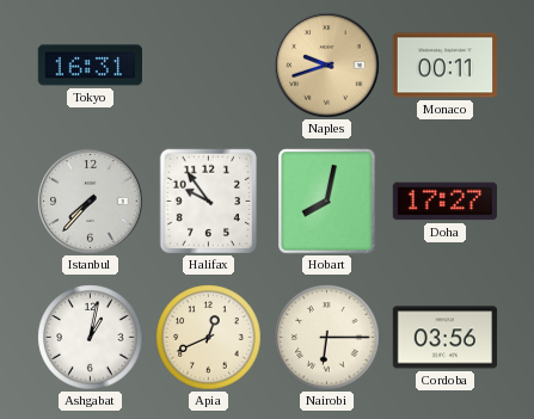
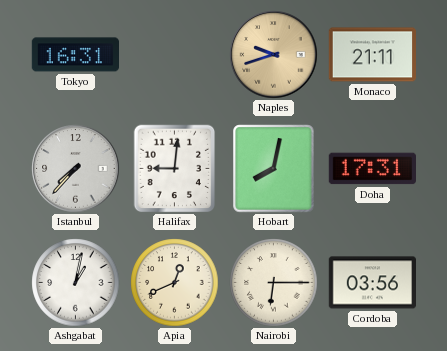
Monaco: 00:11 -> 21:11 (372, 55)
Halifax: 9:54 -> 9:01 (175, 169)
Doha: 17:27 -> 17:31 (372, 169)
